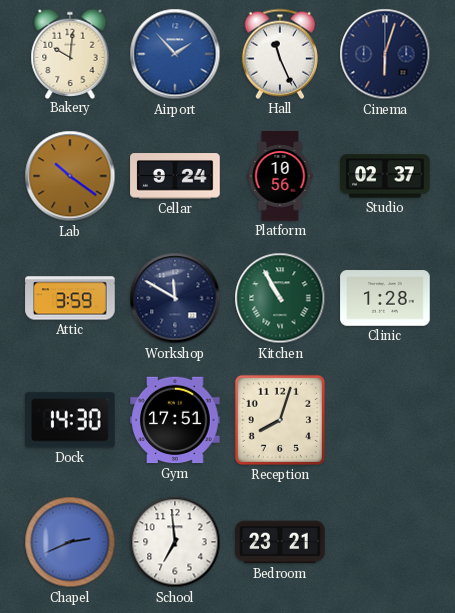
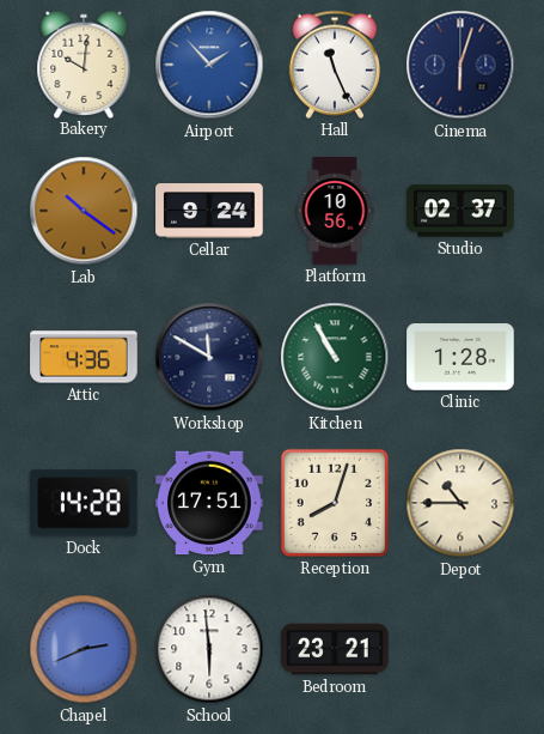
Attic: 3:59 -> 4:36 (84, 357)
Dock: 14:30 -> 14:28 (84, 503)
Depot: none -> 10:45 (460, 503)
School: 6:59 -> 5:59 (209, 649)
